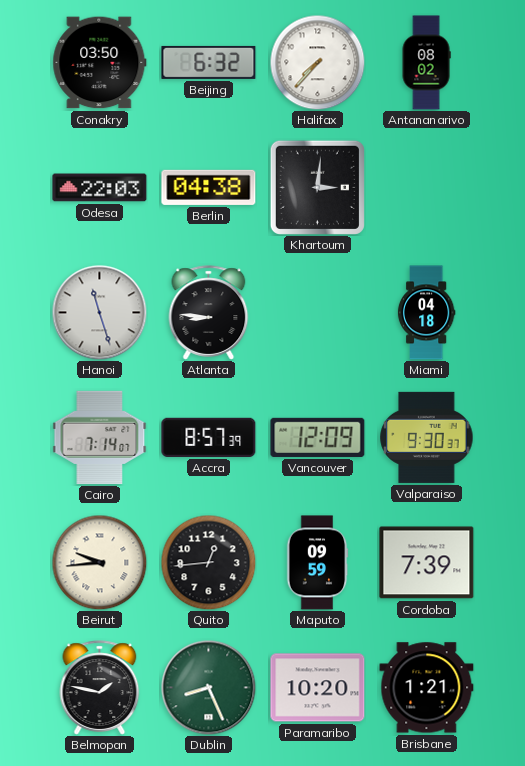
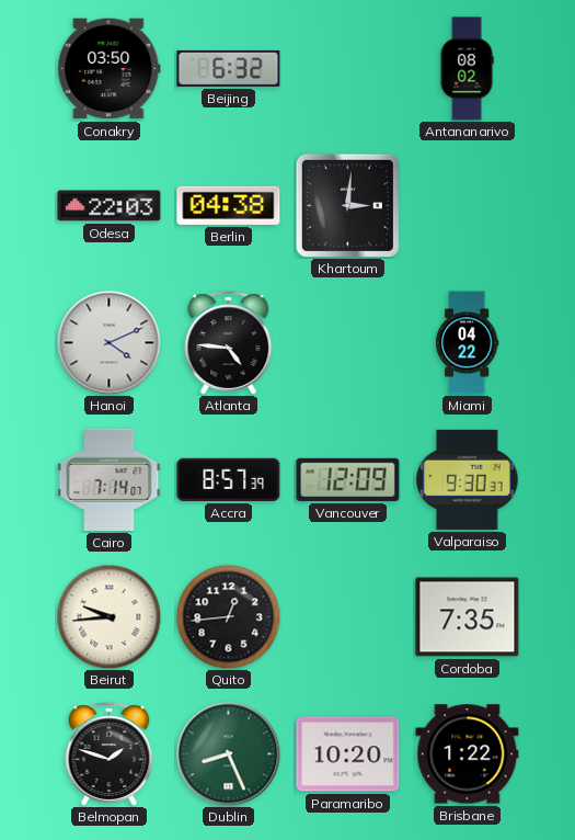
Halifax: 7:37 -> none (317, 62)
Hanoi: 11:27 -> 4:11 (108, 342)
Atlanta: 8:46 -> 4:46 (229, 343)
Miami: 04:18 -> 04:22 (467, 343)
Maputo: 09:59 -> none (317, 563)
Cordoba: 7:39 -> 7:35 (468, 617)
Belmopan: 1:47 -> 1:48 (110, 754)
Brisbane: 1:21 -> 1:22 (468, 754)
